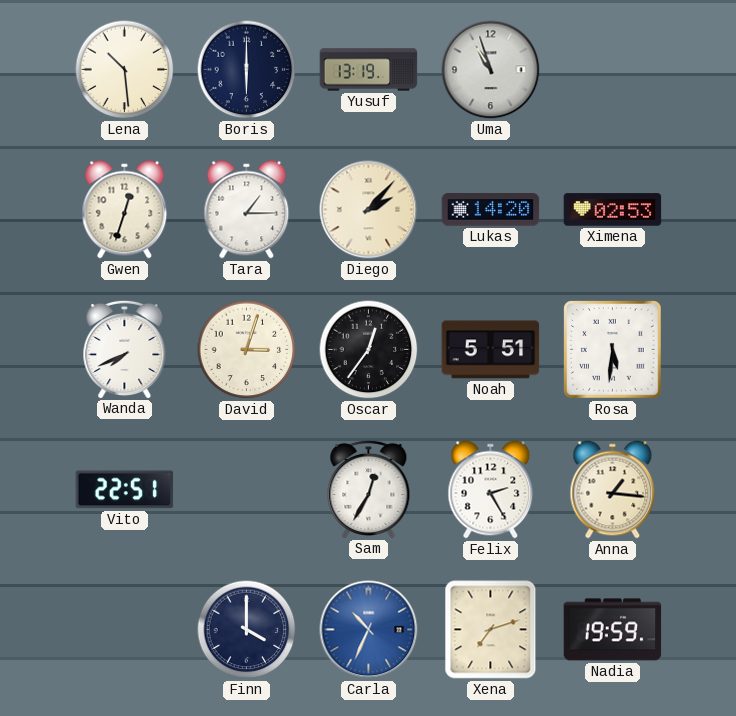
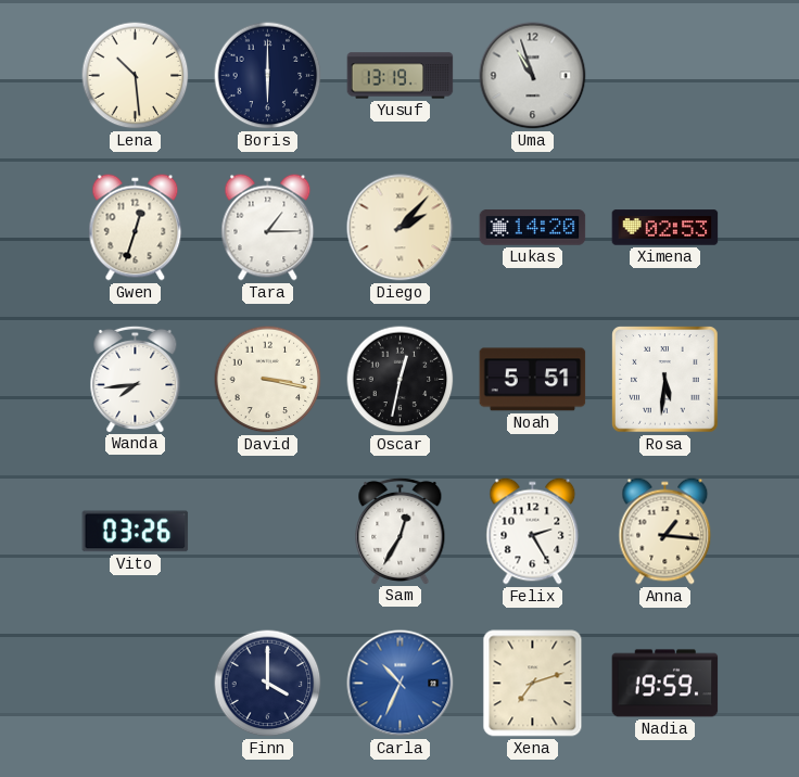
Wanda: 7:41 -> 7:44 (136, 379)
David: 3:03 -> 3:17 (268, 380)
Oscar: 12:36 -> 12:32 (401, 380)
Vito: 22:51 -> 03:26 (136, 532)
